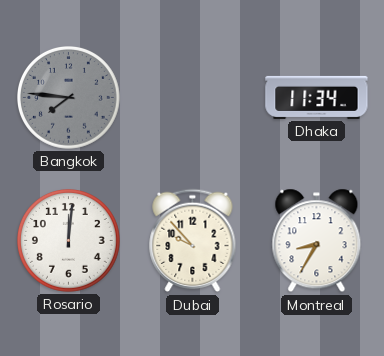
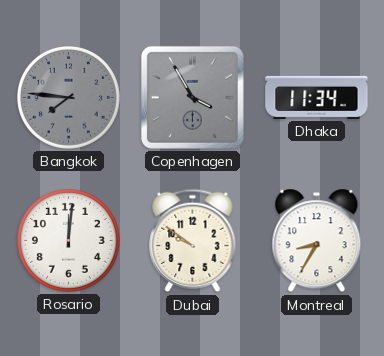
Copenhagen: none -> 3:55 (192, 97)
Dubai: 9:53 -> 9:51 (193, 241)
